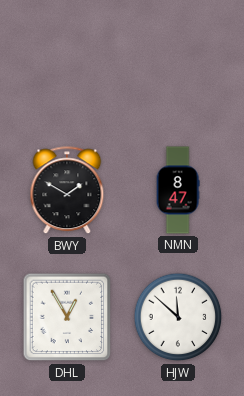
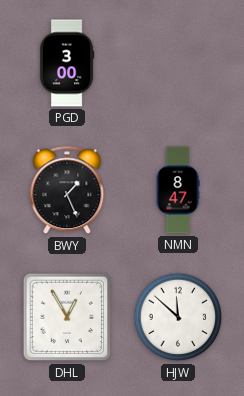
PGD: none -> 3:00 (67, 63)
BWY: 1:50 -> 1:26 (67, 191)
